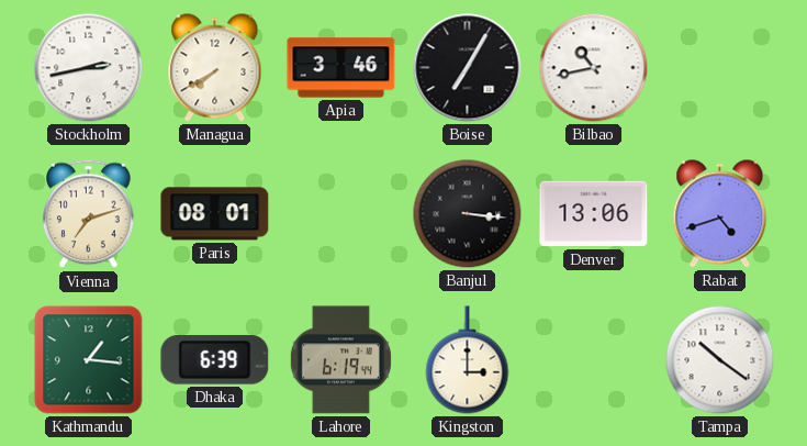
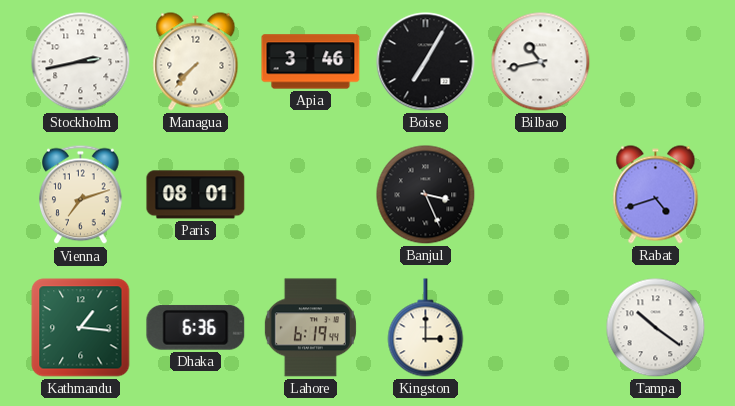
Managua: 7:40 -> 7:37 (196, 62)
Banjul: 3:16 -> 3:26 (426, 195)
Denver: 13:06 -> none (594, 214)
Dhaka: 6:39 -> 6:36 (196, 327)
